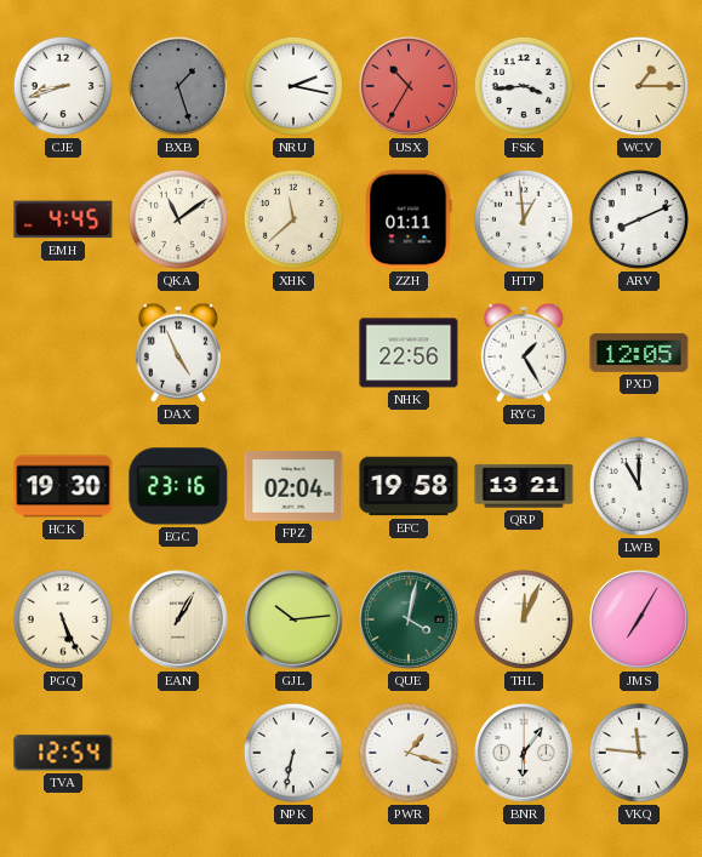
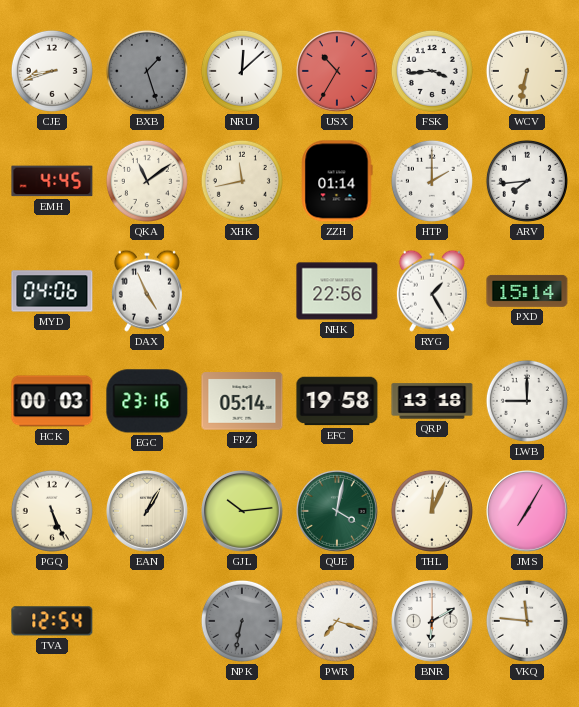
NRU: 2:17 -> 12:08 (242, 71)
WCV: 1:15 -> 6:32 (527, 71)
XHK: 11:38 -> 11:43 (242, 181)
ZZH: 01:11 -> 01:14 (337, 181)
HTP: 12:59 -> 2:00 (432, 181)
ARV: 8:11 -> 7:44 (527, 181)
MYD: none -> 04:06 (52, 291)
PXD: 12:05 -> 15:14 (527, 291)
HCK: 19:30 -> 00:03 (52, 401)
FPZ: 02:04 -> 05:14 (242, 401)
QRP: 13:21 -> 13:18 (432, 401)
LWB: 11:00 -> 9:00 (527, 401)
NPK dial: white -> grey (242, 621)
PWR: 1:18 -> 7:18 (337, 621)
BNR: 6:06 -> 6:10 (433, 622)
